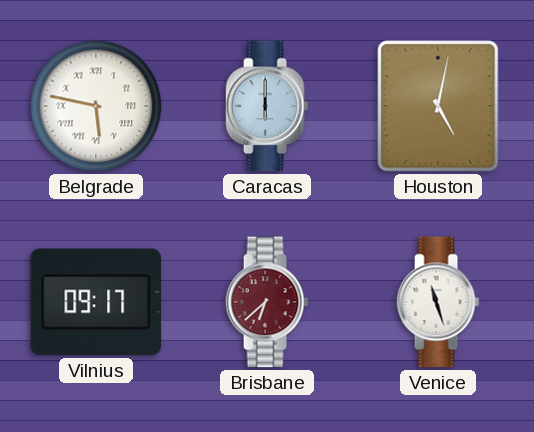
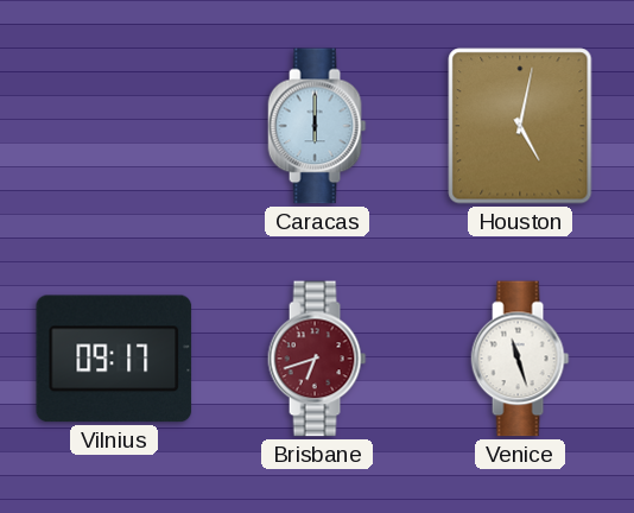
Belgrade: 5:47 -> none (96, 106)
Brisbane: 6:38 -> 6:42 (317, 359)
